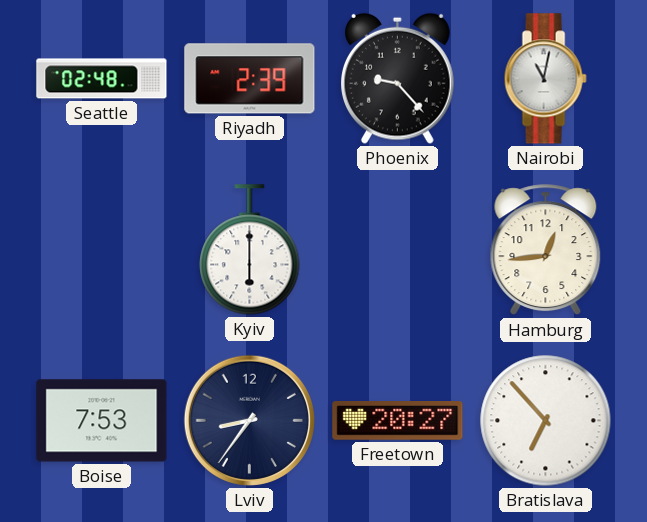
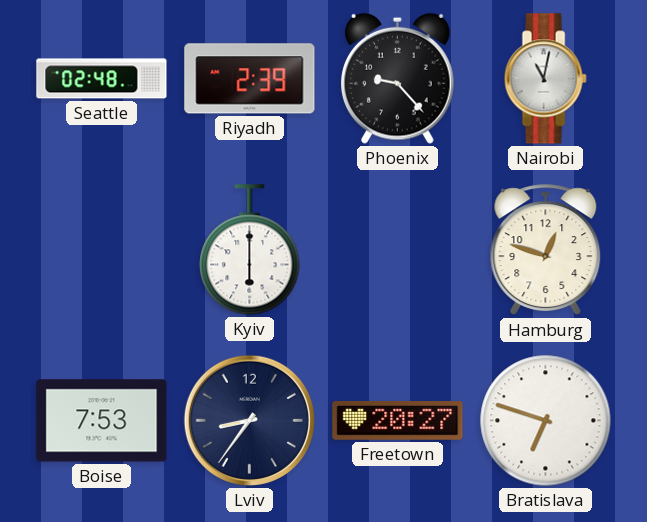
Hamburg: 12:44 -> 12:48 (546, 250)
Bratislava: 6:53 -> 6:48 (546, 421)
